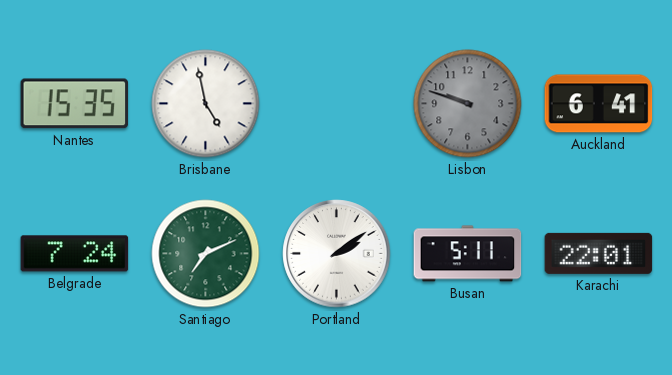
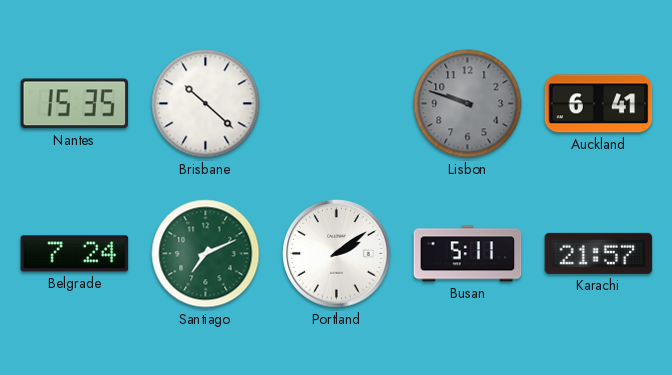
Brisbane: 4:58 -> 10:22 (206, 104)
Karachi: 22:01 -> 21:57 (599, 253)
